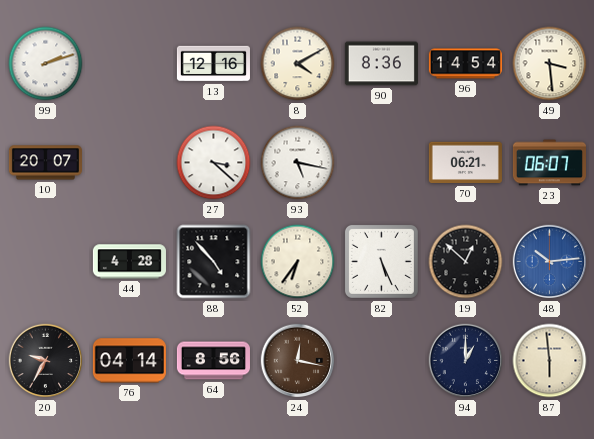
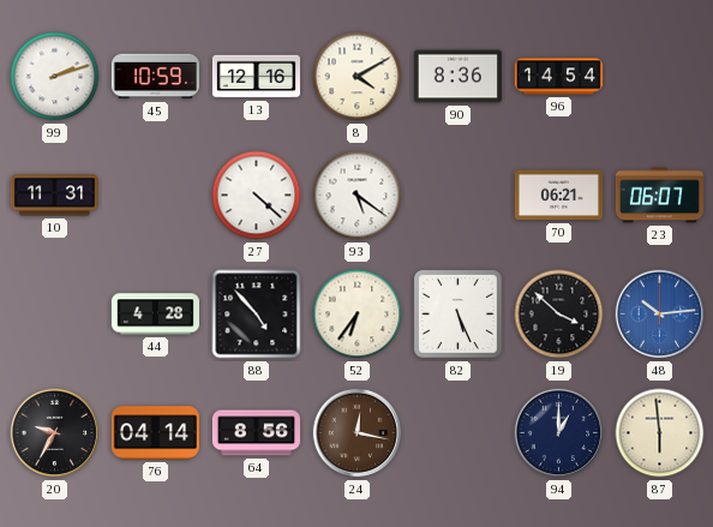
45: none -> 10:59 (155, 77)
49: 3:29 -> none (550, 64)
10: 20:07 -> 11:31 (54, 196)
27: 3:22 -> 4:22 (257, 196)
93: 5:17 -> 5:21 (358, 196)
19: 12:52 -> 3:52 (559, 315)
